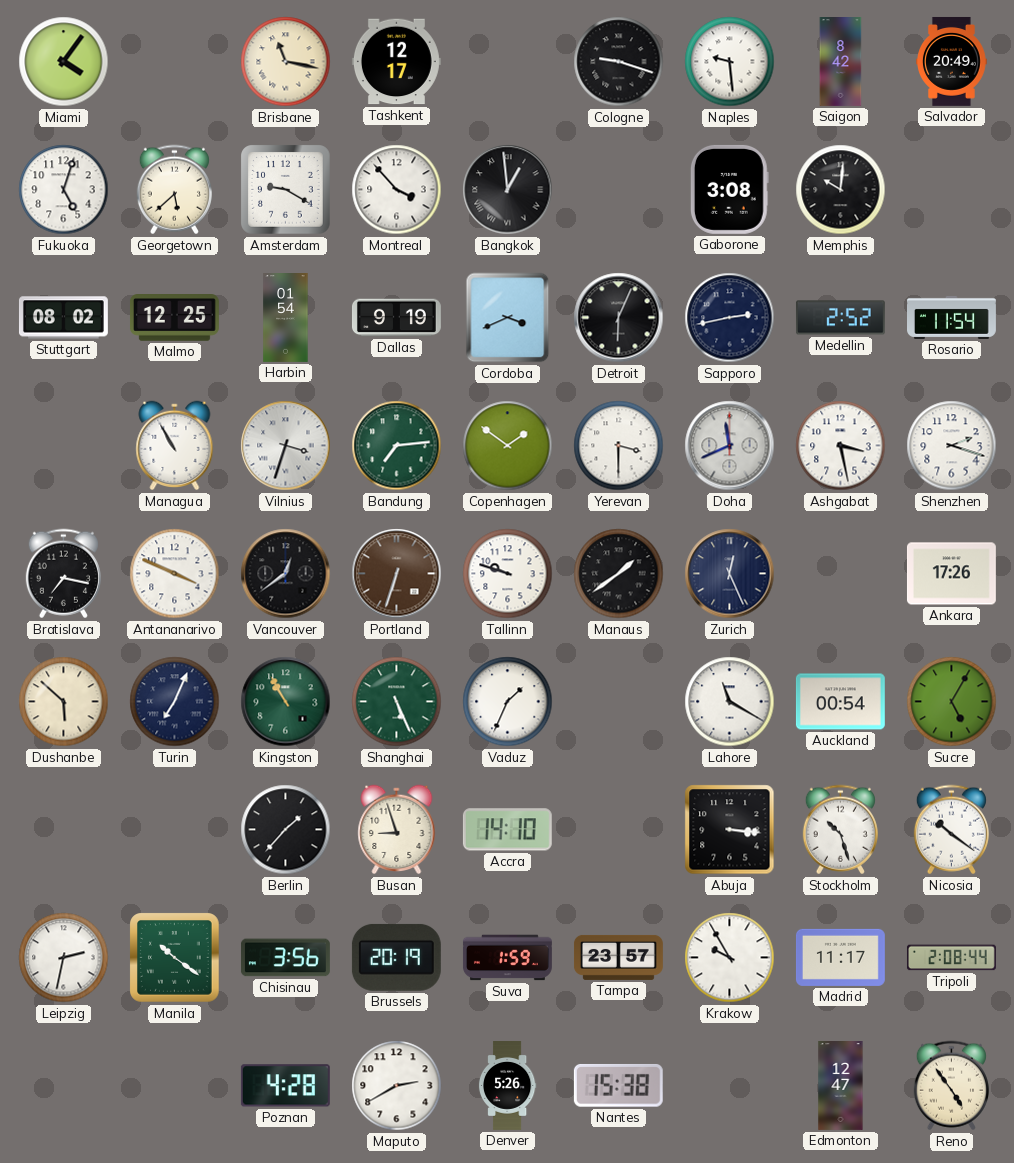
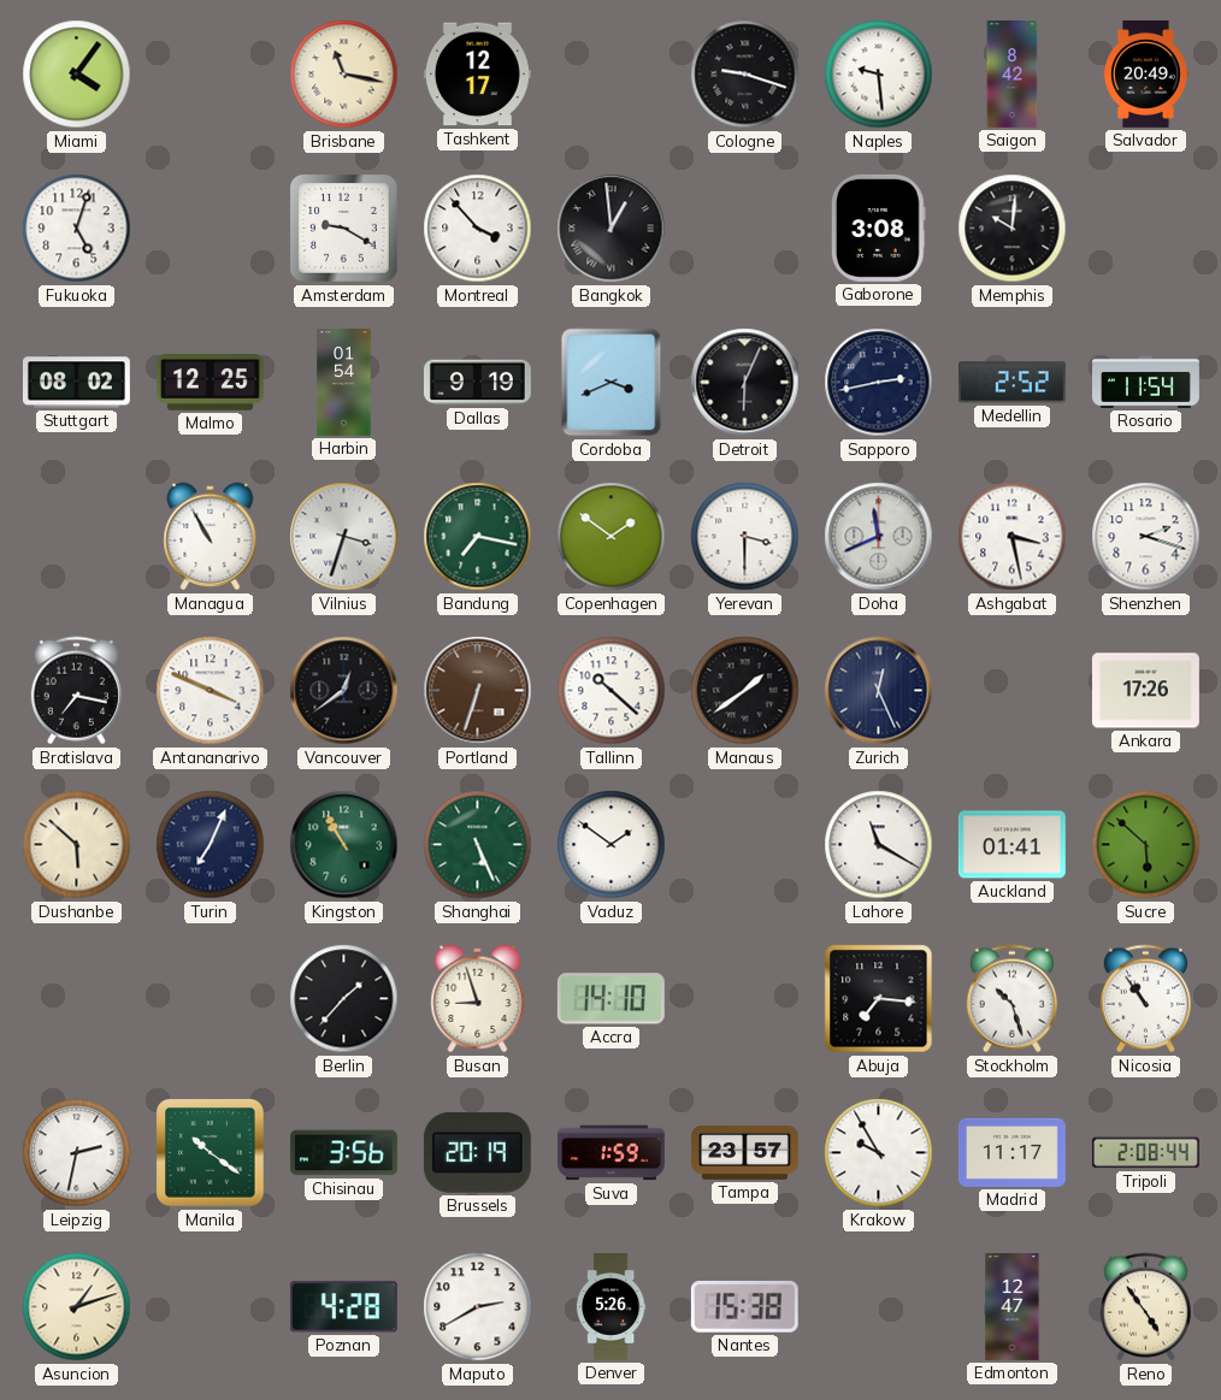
Georgetown: 5:38 -> none (174, 190)
Bandung: 7:14 -> 7:17 (478, 537)
Tallinn: 9:48 -> 10:22 (612, 691)
Vaduz: 1:34 -> 1:51 (612, 845)
Auckland: 00:54 -> 01:41 (1011, 845)
Sucre: 5:05 -> 5:52 (1146, 845)
Abuja: 3:16 -> 7:16 (879, 999)
Nicosia: 10:21 -> 10:54 (1145, 999)
Asuncion: none -> 1:12 (77, 1307)
